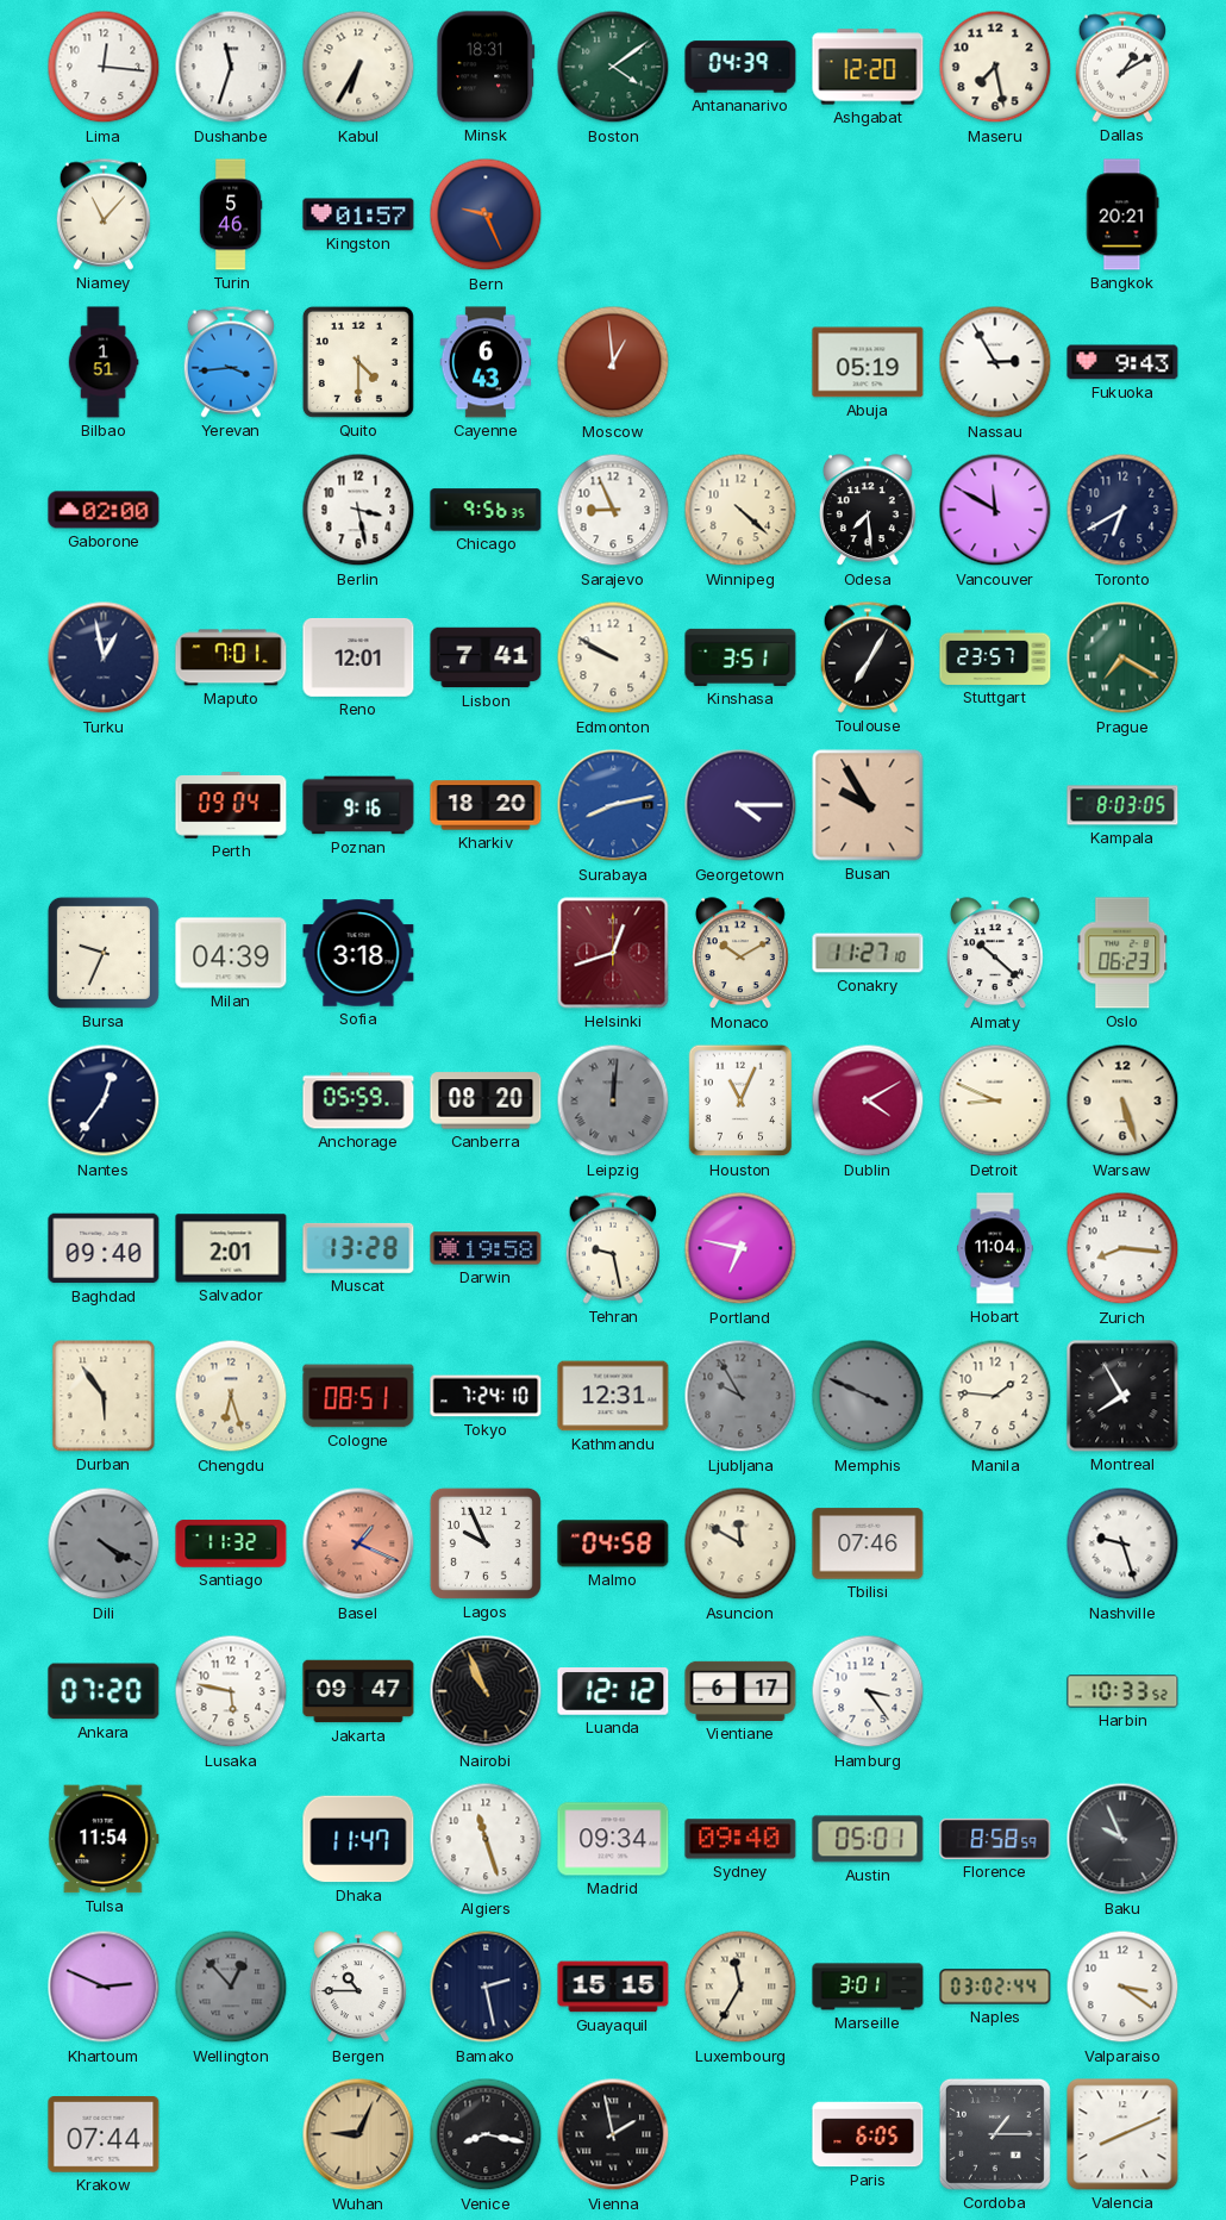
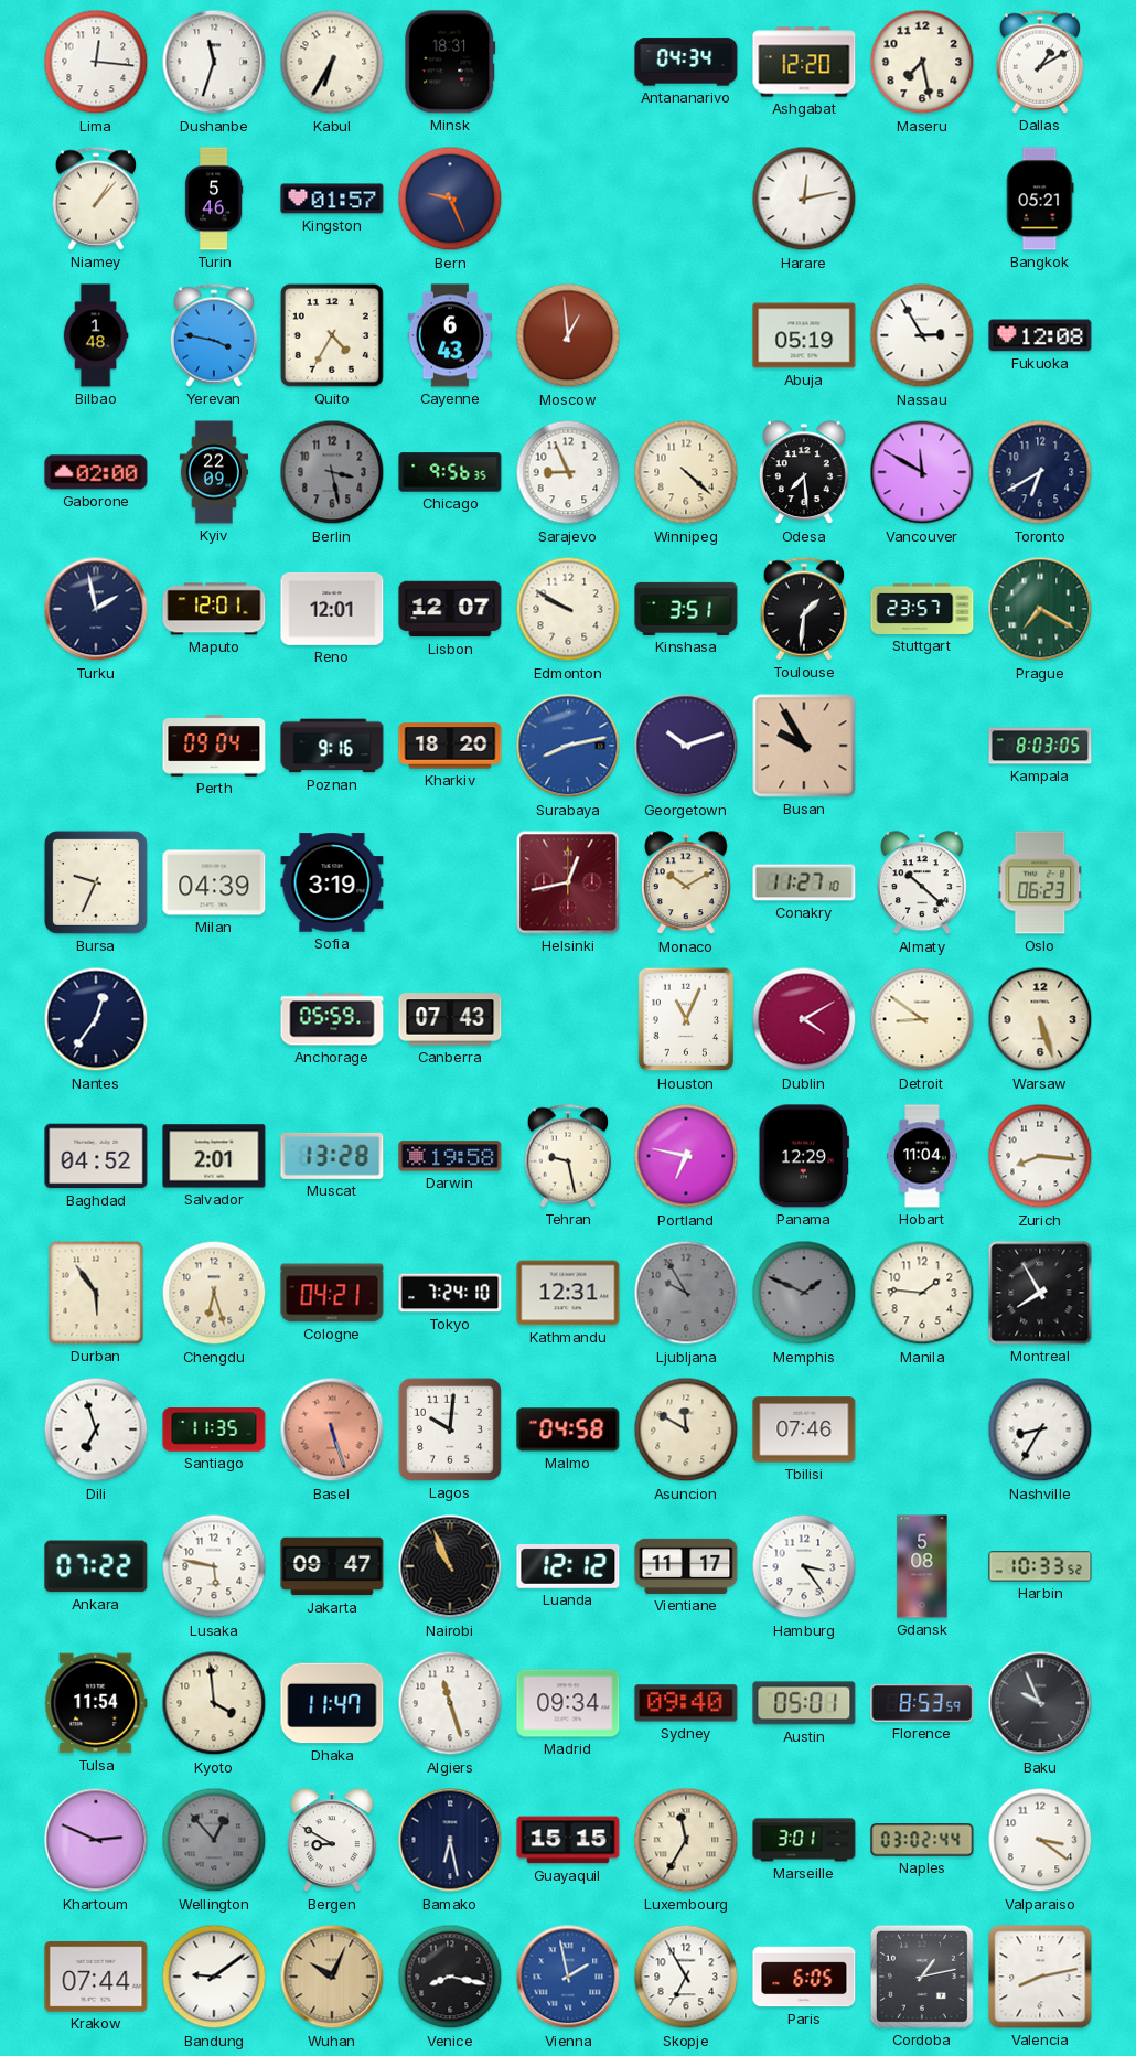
Boston: 4:09 -> none (613, 67)
Antananarivo: 04:39 -> 04:34 (686, 62)
Niamey: 11:07 -> 1:07 (95, 199)
Harare: none -> 12:13 (804, 199)
Bangkok: 20:21 -> 05:21 (1040, 199)
Bilbao: 1:51 -> 1:48 (96, 335)
Yerevan: 3:44 -> 3:47 (213, 335)
Quito: 4:30 -> 4:35 (332, 335)
Fukuoka: 9:43 -> 12:08 (1040, 335)
Kyiv: none -> 22:09 (213, 472)
Berlin dial: white -> grey (332, 472)
Turku: 12:58 -> 1:58 (96, 609)
Maputo: 7:01 -> 12:01 (214, 609)
Lisbon: 7:41 -> 12:07 (450, 609)
Toulouse: 7:05 -> 1:31 (803, 609)
Georgetown: 4:15 -> 10:12 (686, 746)
Sofia: 3:18 -> 3:19 (332, 882)
Helsinki: 12:42 -> 12:43 (568, 882)
Canberra: 08:20 -> 07:43 (450, 1019)
Leipzig: 12:01 -> none (613, 1100)
Detroit: 8:49 -> 8:51 (922, 1019)
Baghdad: 09:40 -> 04:52 (96, 1156)
Panama: none -> 12:29 (803, 1156)
Cologne: 08:51 -> 04:21 (332, 1293)
Memphis: 3:49 -> 1:49 (804, 1293)
Dili: 4:20 -> 6:57 (96, 1429)
Dili dial: grey -> white (96, 1429)
Santiago: 11:32 -> 11:35 (214, 1429)
Basel: 1:19 -> 5:27 (332, 1429)
Lagos: 9:56 -> 10:01 (450, 1429)
Nashville: 9:27 -> 8:35 (1040, 1429)
Ankara: 07:20 -> 07:22 (96, 1566)
Vientiane: 6:17 -> 11:17 (686, 1566)
Gdansk: none -> 5:08 (922, 1566)
Kyoto: none -> 3:59 (214, 1703)
Florence: 8:58 -> 8:53 (922, 1703)
Bergen: 10:45 -> 8:50 (332, 1841)
Bamako: 2:28 -> 6:28 (450, 1840)
Bandung: none -> 9:09 (214, 1977)
Wuhan: 9:04 -> 10:04 (332, 1977)
Vienna dial: black -> blue (568, 1977)
Skopje: none -> 6:55 (686, 1977)
Cordoba: 1:15 -> 1:13 (922, 1977)
Valencia: 8:11 -> 8:13 (1040, 1977)
